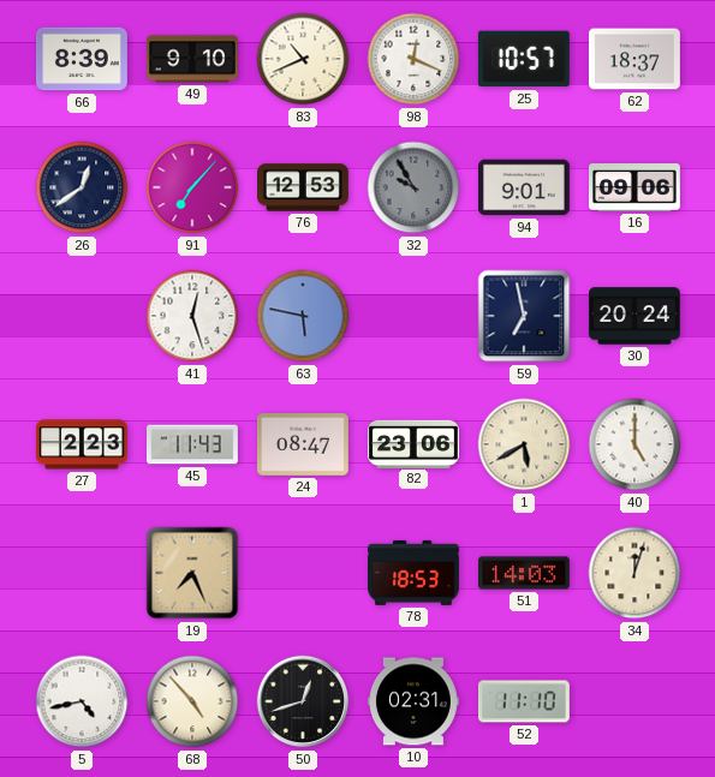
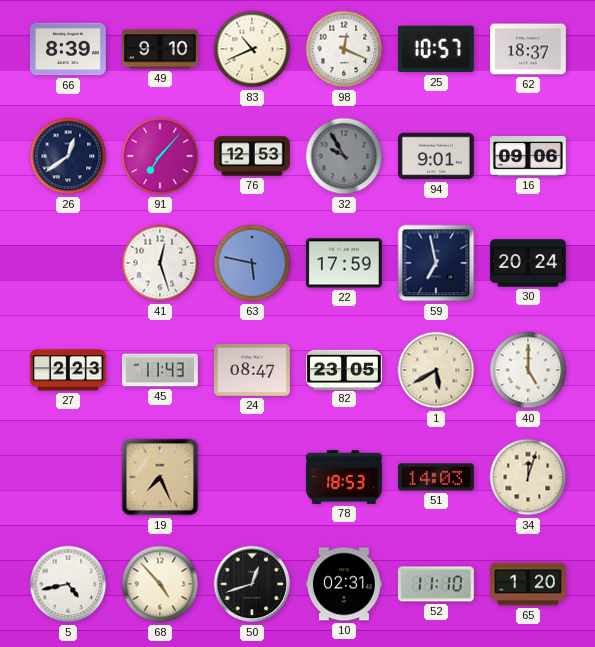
22: none -> 17:59 (344, 263)
82: 23:06 -> 23:05 (345, 369)
65: none -> 1:20 (529, 584)
